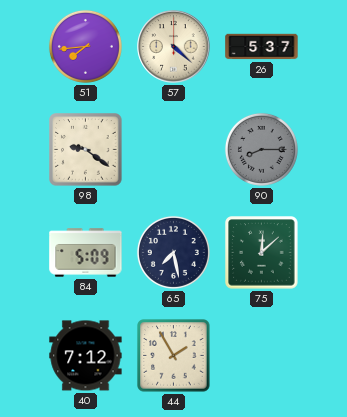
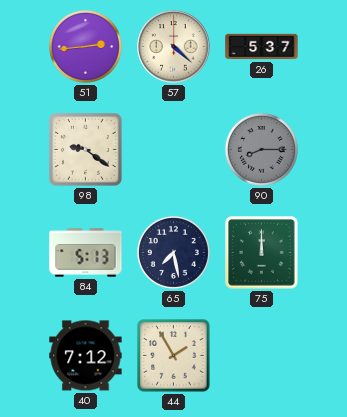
51: 7:44 -> 2:44 (85, 46)
84: 5:09 -> 5:13 (86, 253)
75: 12:08 -> 12:00 (262, 253)
